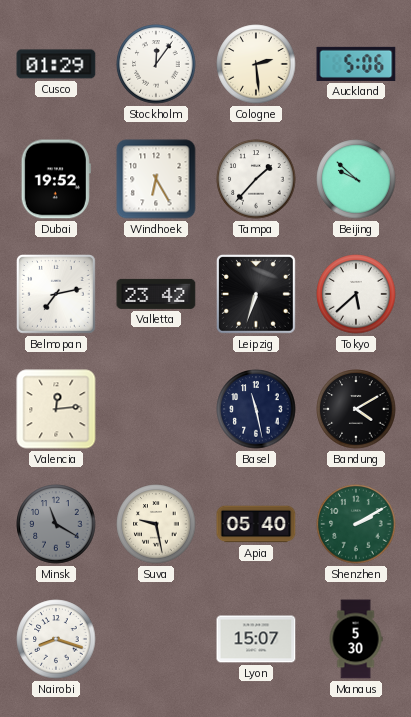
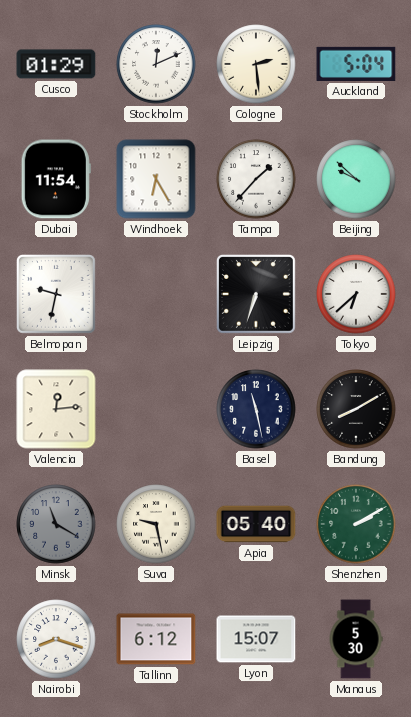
Stockholm: 12:06 -> 12:11 (156, 64)
Auckland: 5:06 -> 5:04 (356, 64)
Dubai: 19:52 -> 11:54 (56, 179)
Belmopan: 7:13 -> 9:32 (56, 294)
Valletta: 23:42 -> none (156, 294)
Tokyo: 5:38 -> 6:38 (356, 294)
Bandung: 4:10 -> 8:10 (356, 409)
Tallinn: none -> 6:12 (156, 639)
